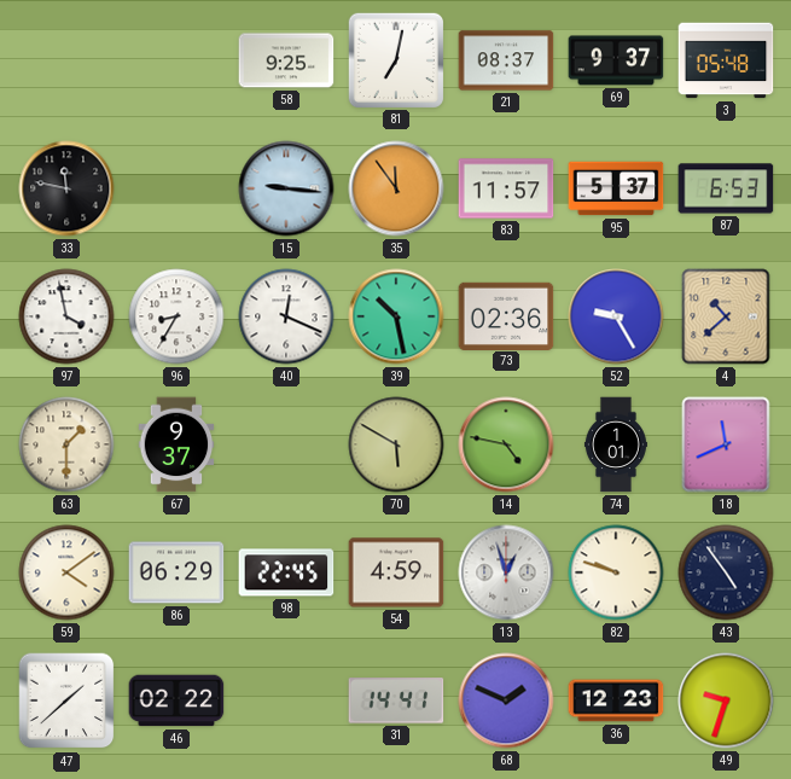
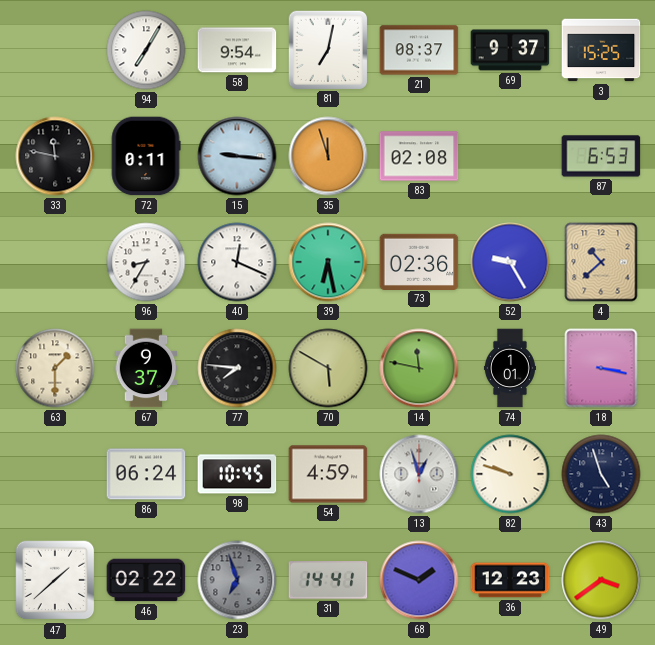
94: none -> 7:05 (146, 50)
58: 9:25 -> 9:54 (237, 50)
3: 05:48 -> 15:25 (601, 50)
72: none -> 0:11 (146, 156)
35: 11:54 -> 11:57 (328, 156)
83: 11:57 -> 02:08 (419, 156)
95: 5:37 -> none (616, 188)
97: 3:58 -> none (66, 316)
39: 10:28 -> 6:28 (328, 262)
77: none -> 7:46 (237, 368)
14: 4:47 -> 11:47 (419, 368)
18: 11:41 -> 3:17 (601, 368)
59: 4:09 -> none (66, 572)
86: 06:29 -> 06:24 (146, 474)
98: 22:45 -> 10:45 (237, 474)
43: 4:54 -> 4:57 (601, 474)
23: none -> 6:57 (237, 580)
49: 9:33 -> 3:39 (601, 580)
